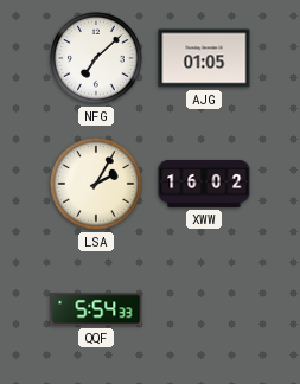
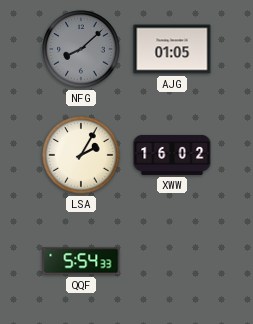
NFG: 7:08 -> 8:08 (81, 49)
NFG dial: white -> grey (81, 49)
